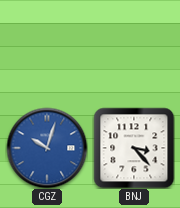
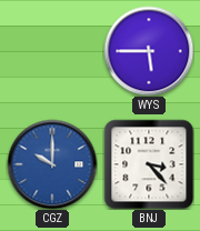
WYS: none -> 5:45 (149, 51)
CGZ: 10:03 -> 10:00 (52, 164)
